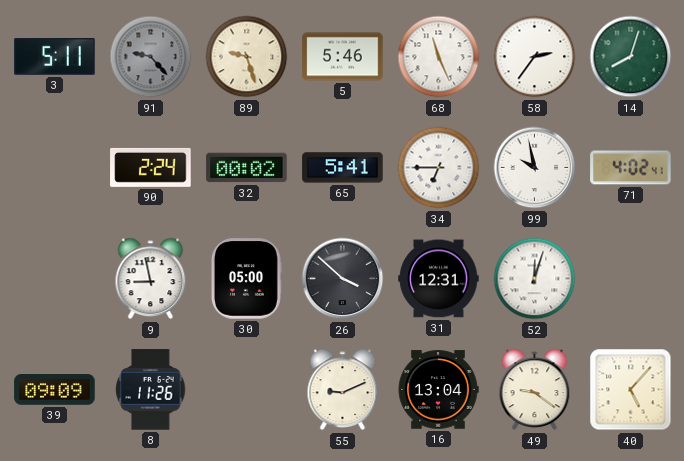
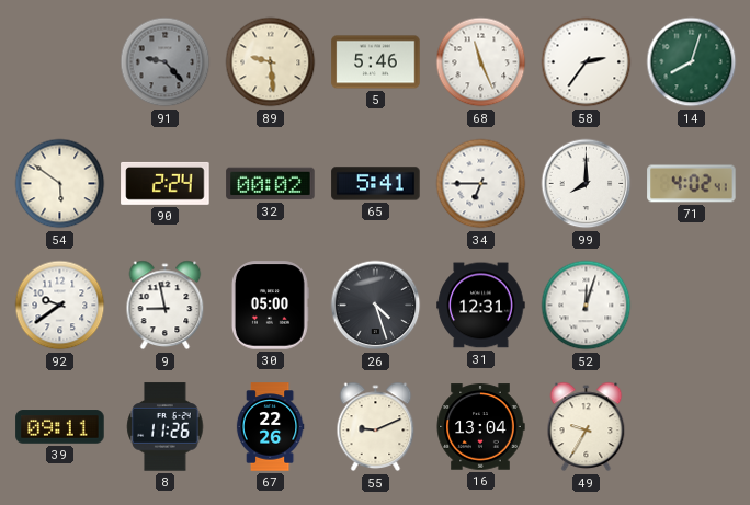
3: 5:11 -> none (55, 57)
89: 9:27 -> 9:29 (271, 62)
54: none -> 5:51 (60, 184)
99: 9:58 -> 8:00 (587, 184)
92: none -> 9:39 (60, 306)
26: 3:52 -> 4:27 (376, 306)
39: 09:09 -> 09:11 (60, 427)
67: none -> 22:26 (270, 427)
49: 9:21 -> 9:35 (587, 427)
40: 5:07 -> none (631, 390)
